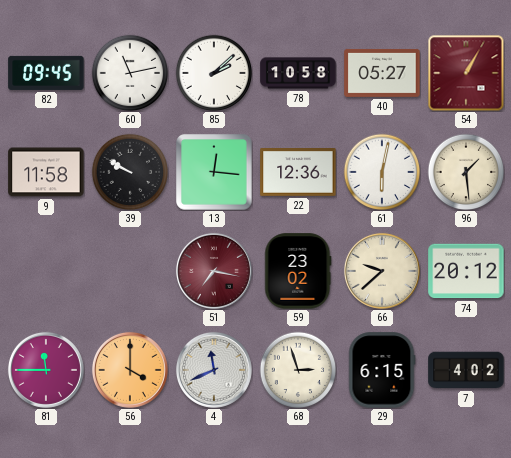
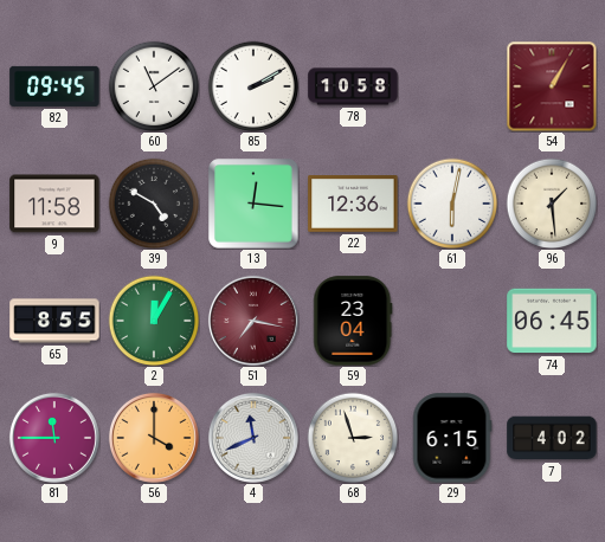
60: 11:13 -> 11:09 (154, 86)
85: 2:08 -> 2:10 (253, 86)
40: 05:27 -> none (382, 73)
39: 9:50 -> 4:50 (154, 204)
65: none -> 8:55 (54, 321)
2: none -> 12:05 (154, 321)
59: 23:02 -> 23:04 (353, 321)
66: 9:38 -> none (382, 271)
74: 20:12 -> 06:45 (552, 321)
